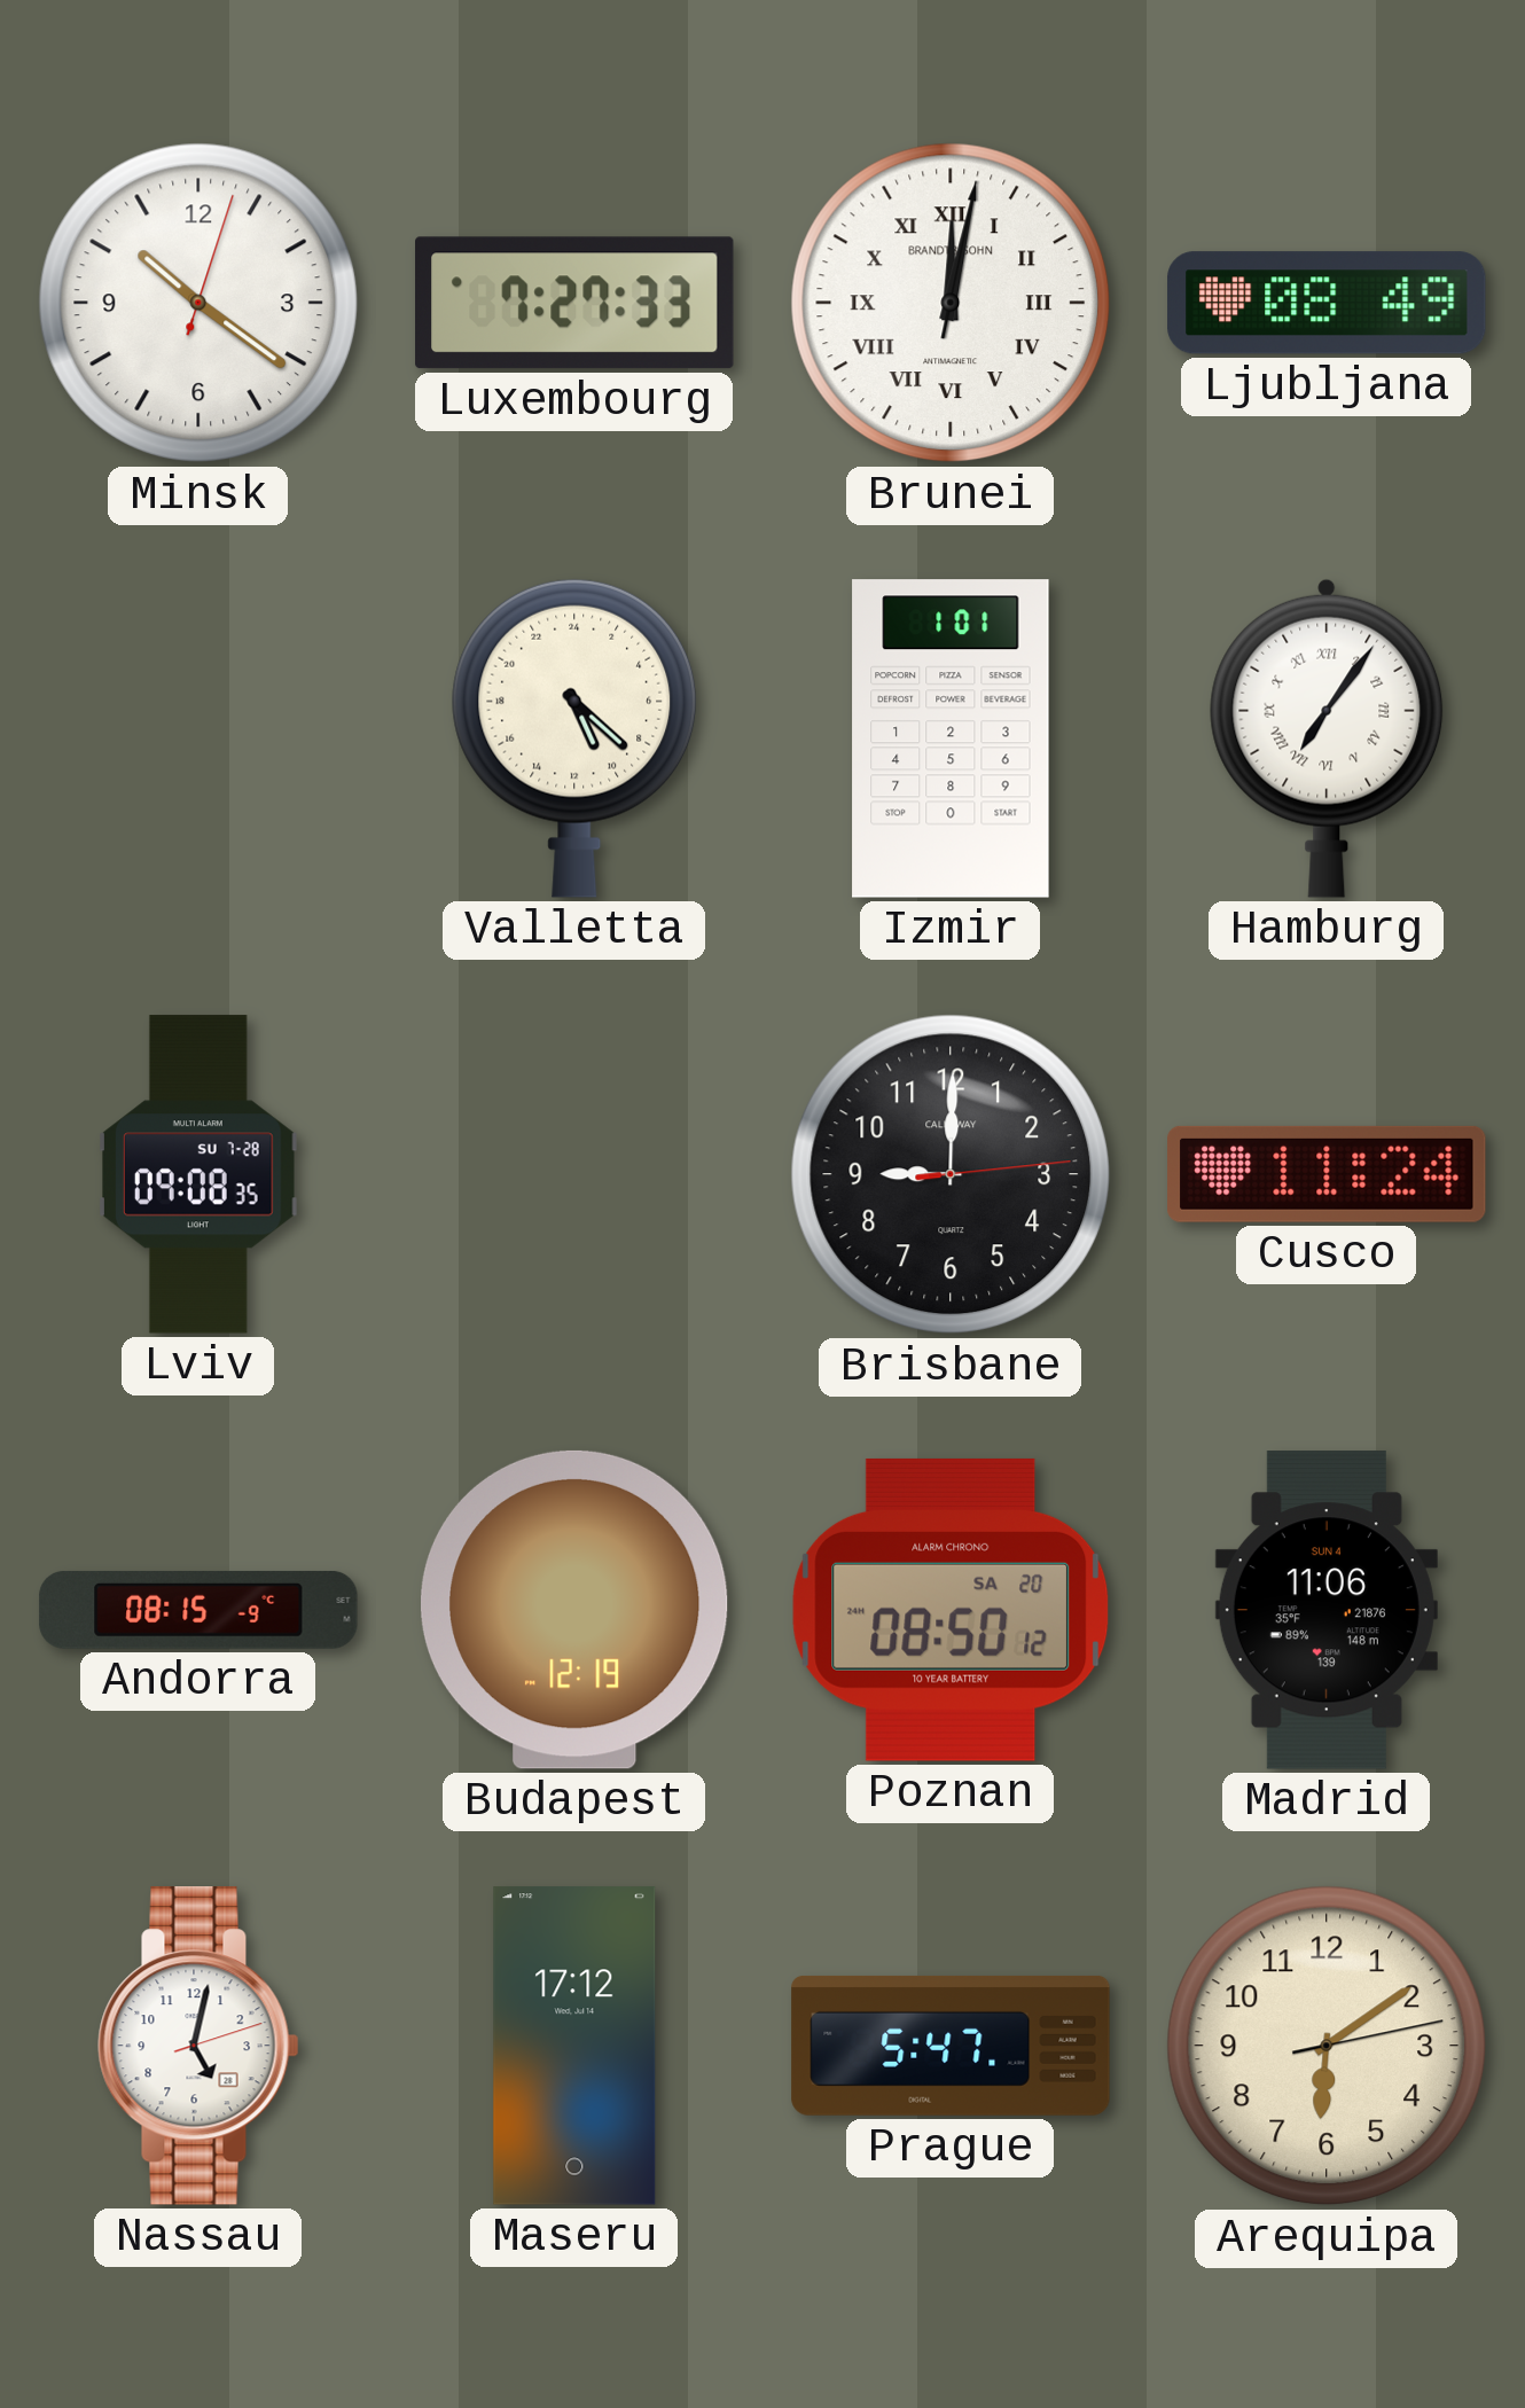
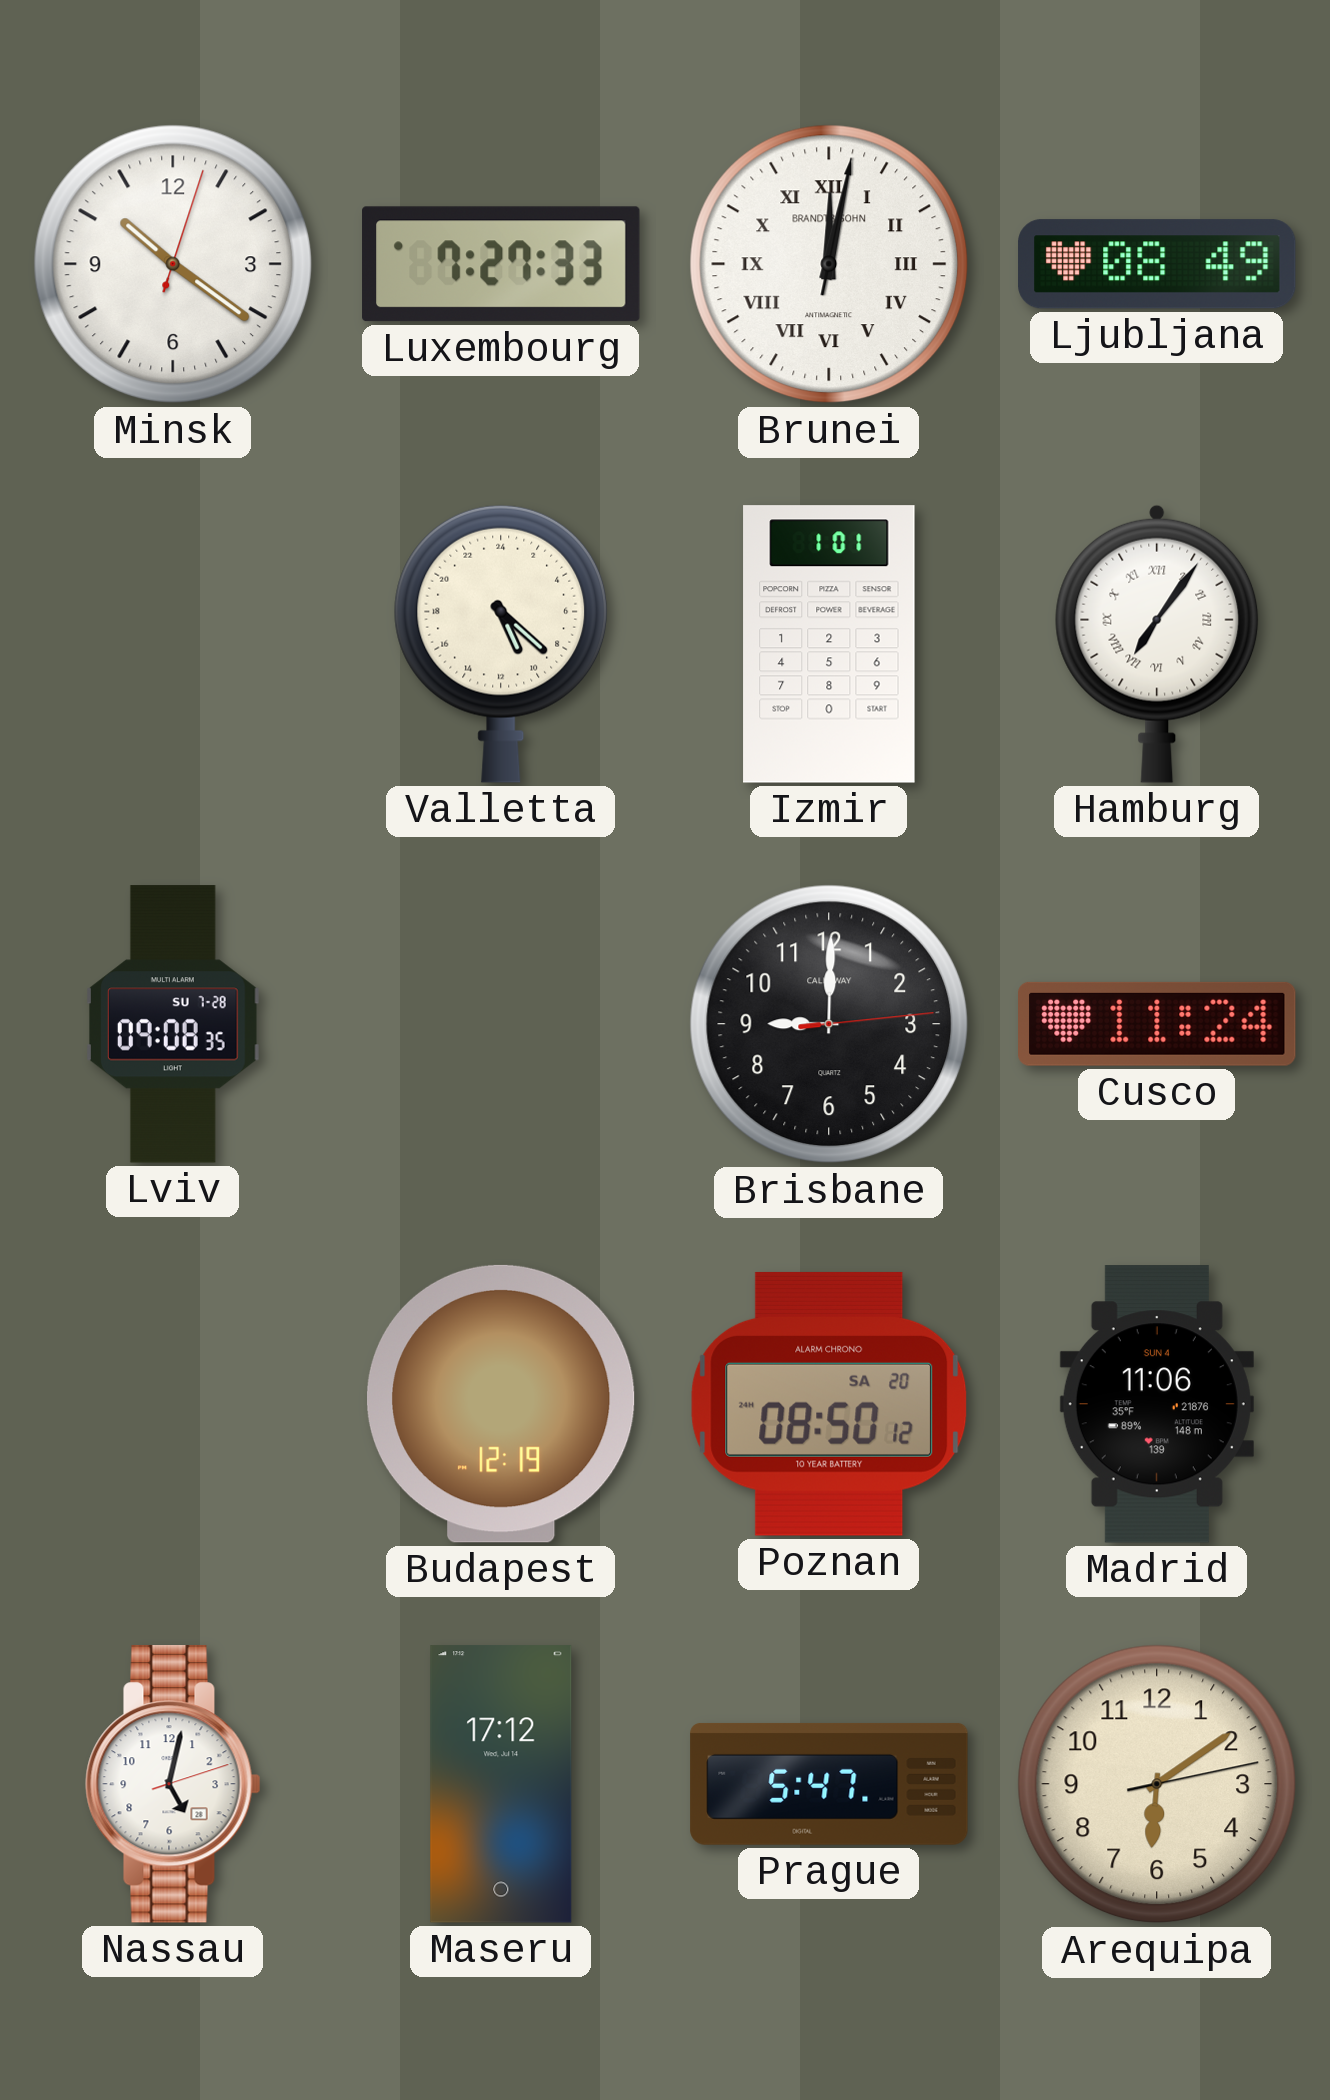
Andorra: 08:15 -> none (198, 1610)
